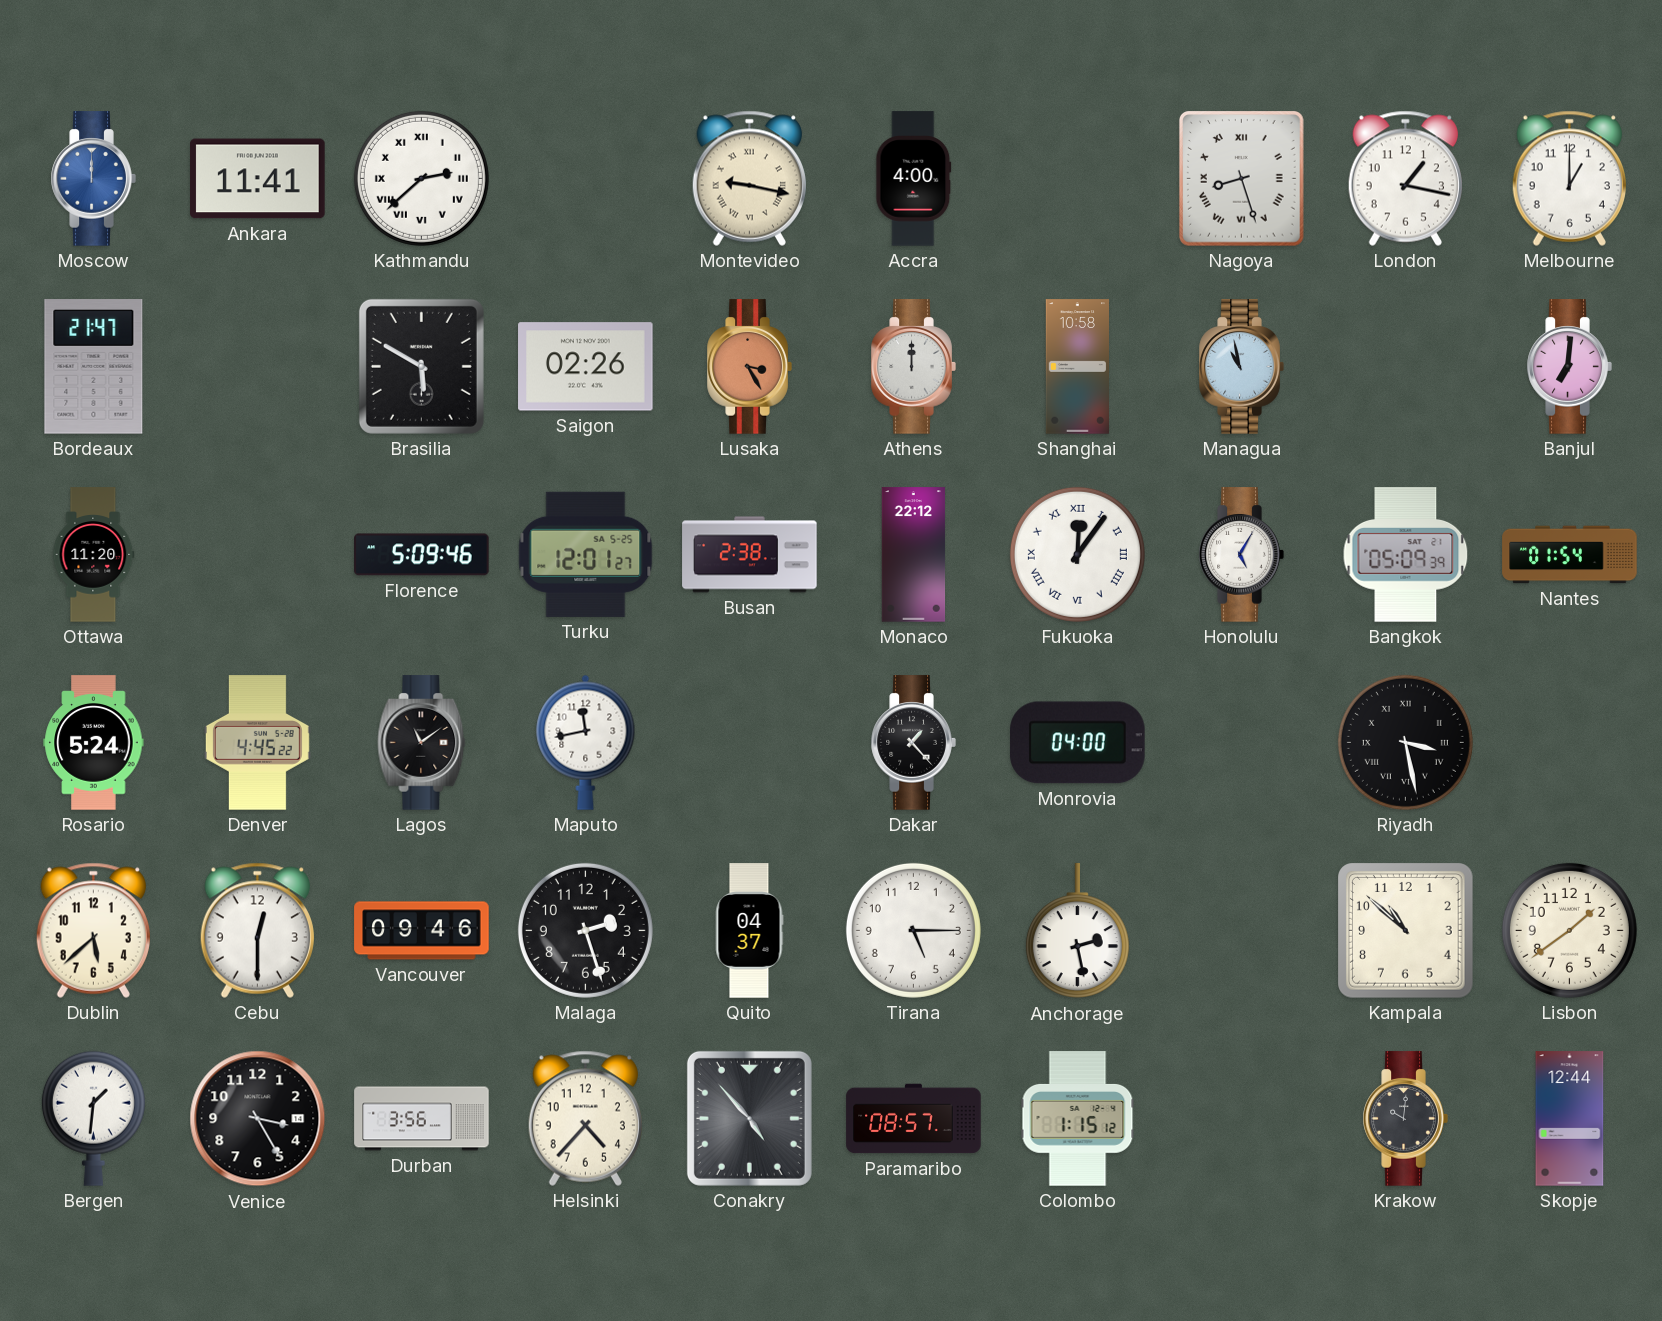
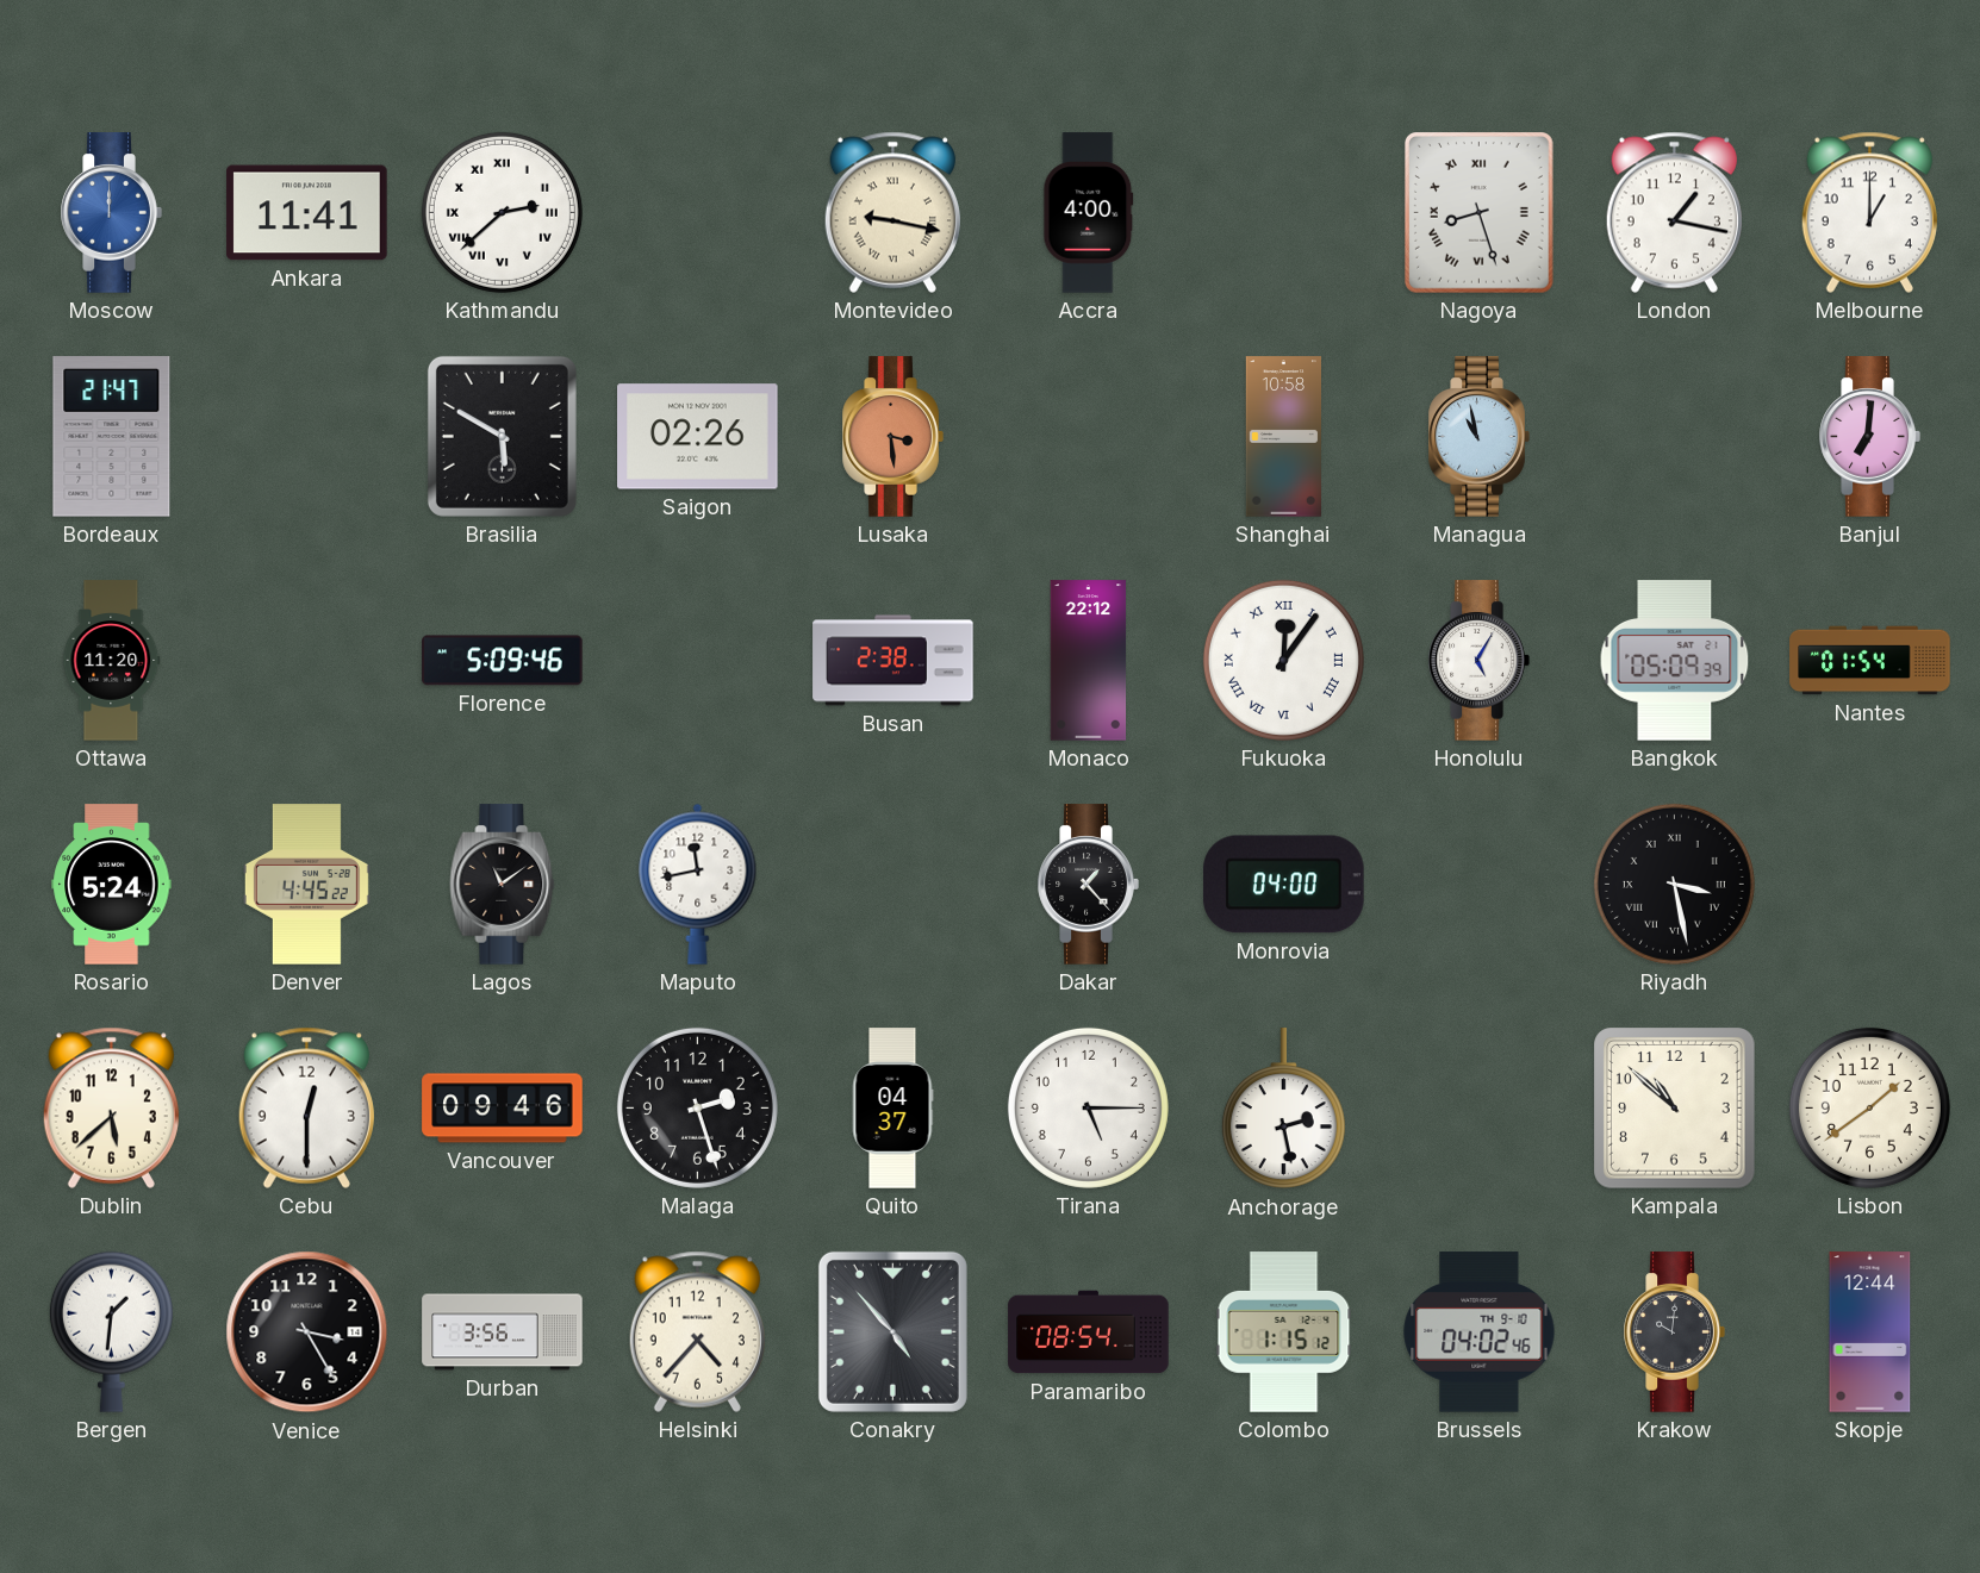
Lusaka: 3:25 -> 3:29 (892, 437)
Athens: 12:00 -> none (913, 367)
Turku: 12:01 -> none (586, 554)
Paramaribo: 08:57 -> 08:54 (1089, 1332)
Brussels: none -> 04:02 (1480, 1332)
